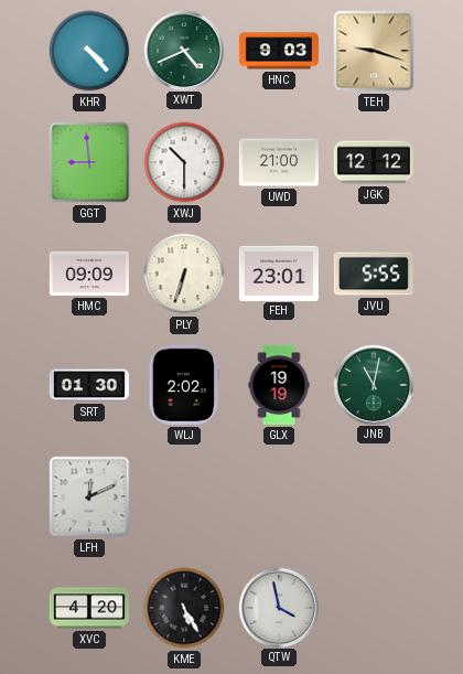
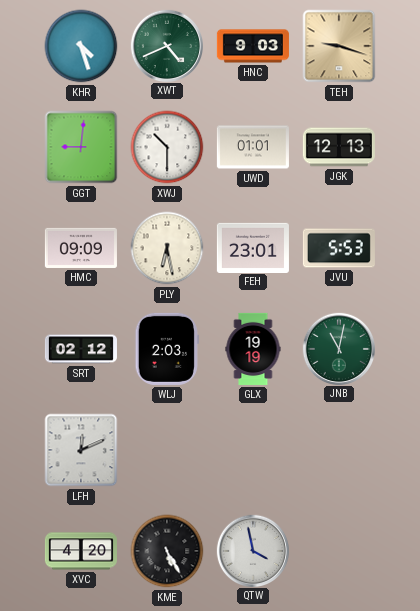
KHR: 4:23 -> 4:27 (81, 46)
GGT: 8:59 -> 9:01 (81, 147)
UWD: 21:00 -> 01:01 (253, 147)
JGK: 12:12 -> 12:13 (339, 147)
PLY: 6:33 -> 6:28 (167, 248)
JVU: 5:55 -> 5:53 (339, 248)
SRT: 01:30 -> 02:12 (81, 349)
WLJ: 2:02 -> 2:03 (167, 349)
